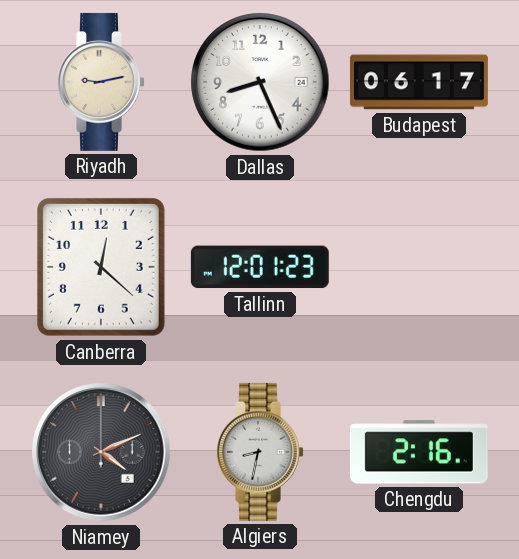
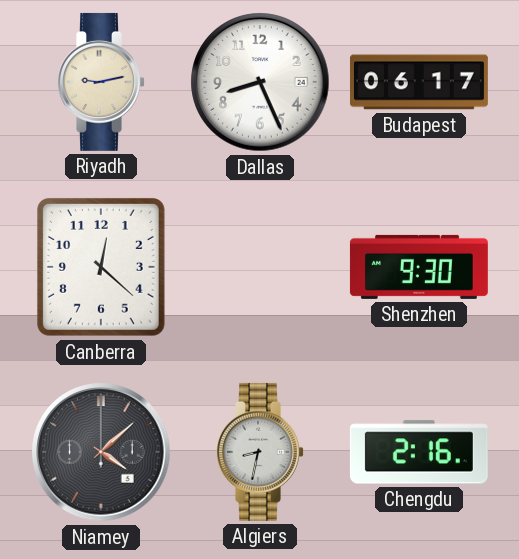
Tallinn: 12:01 -> none (260, 267)
Shenzhen: none -> 9:30 (419, 267)
Niamey: 4:11 -> 4:08 (101, 452)
